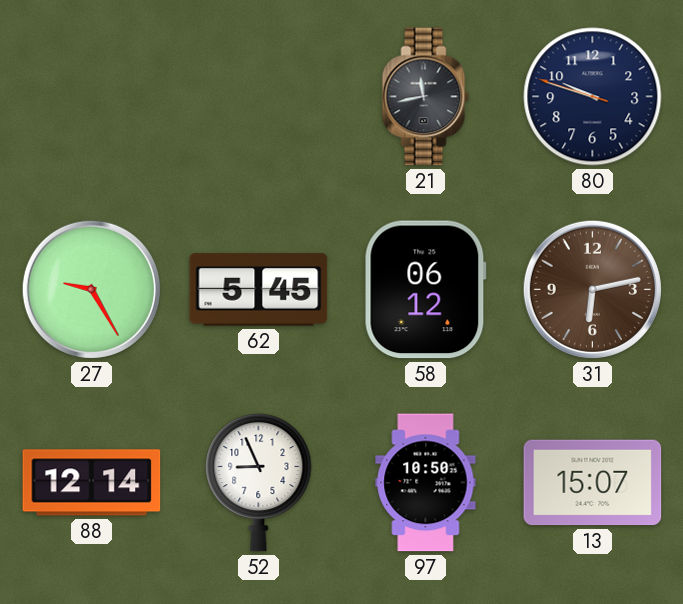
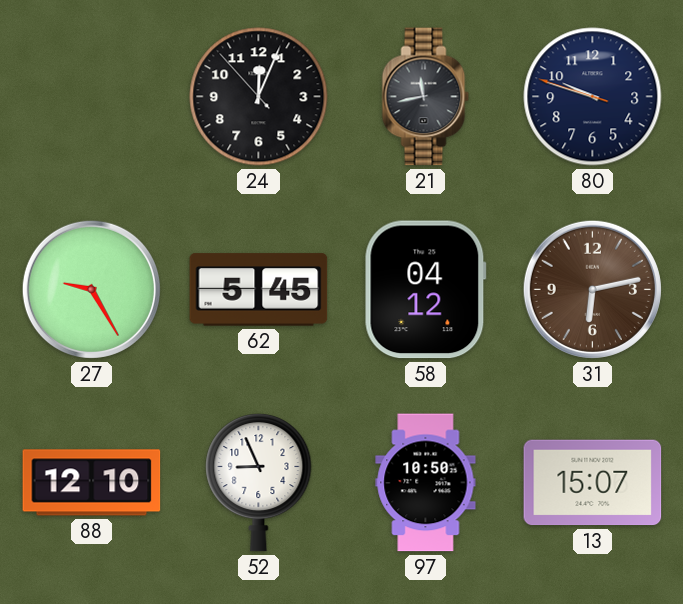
24: none -> 12:03 (259, 97)
58: 06:12 -> 04:12 (425, 290)
88: 12:14 -> 12:10 (92, 483)
